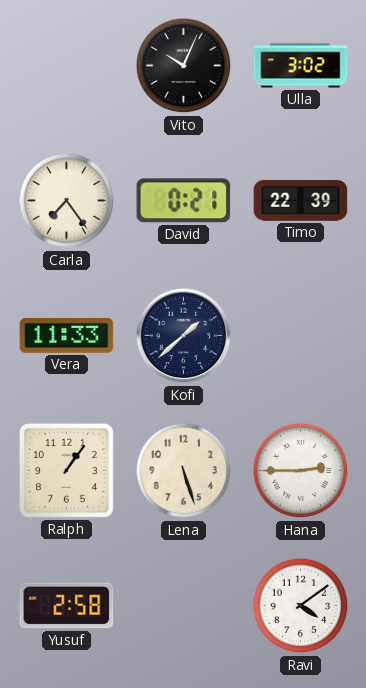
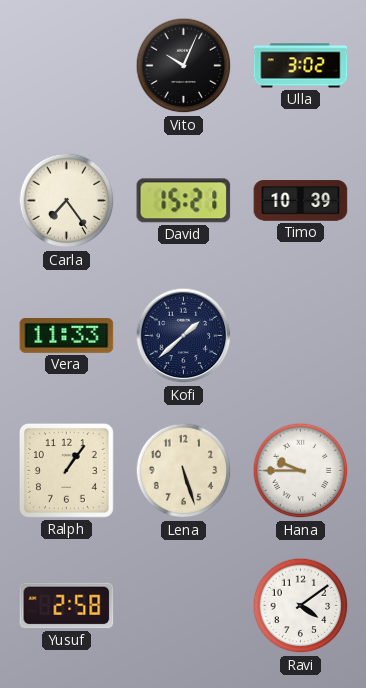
David: 0:21 -> 15:21 (184, 201)
Timo: 22:39 -> 10:39 (301, 201)
Hana: 2:45 -> 9:45 (301, 471)
